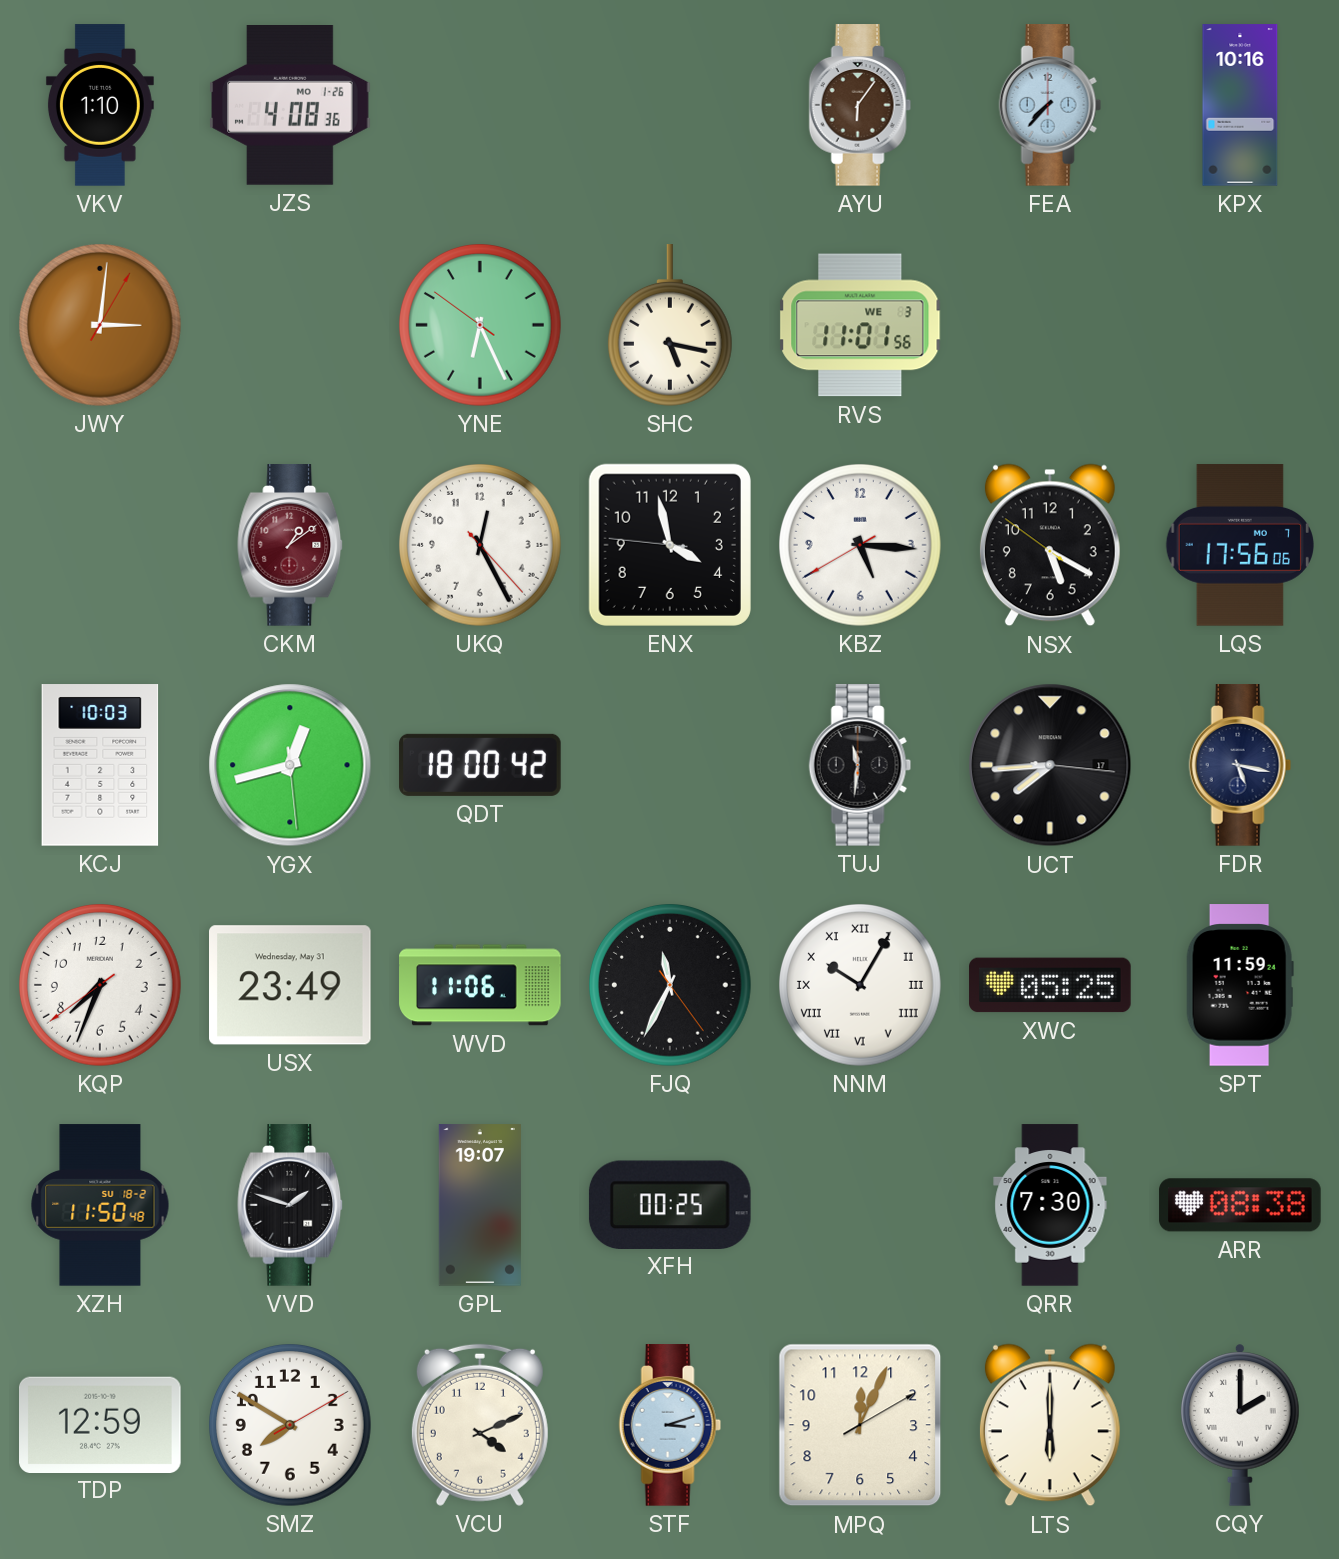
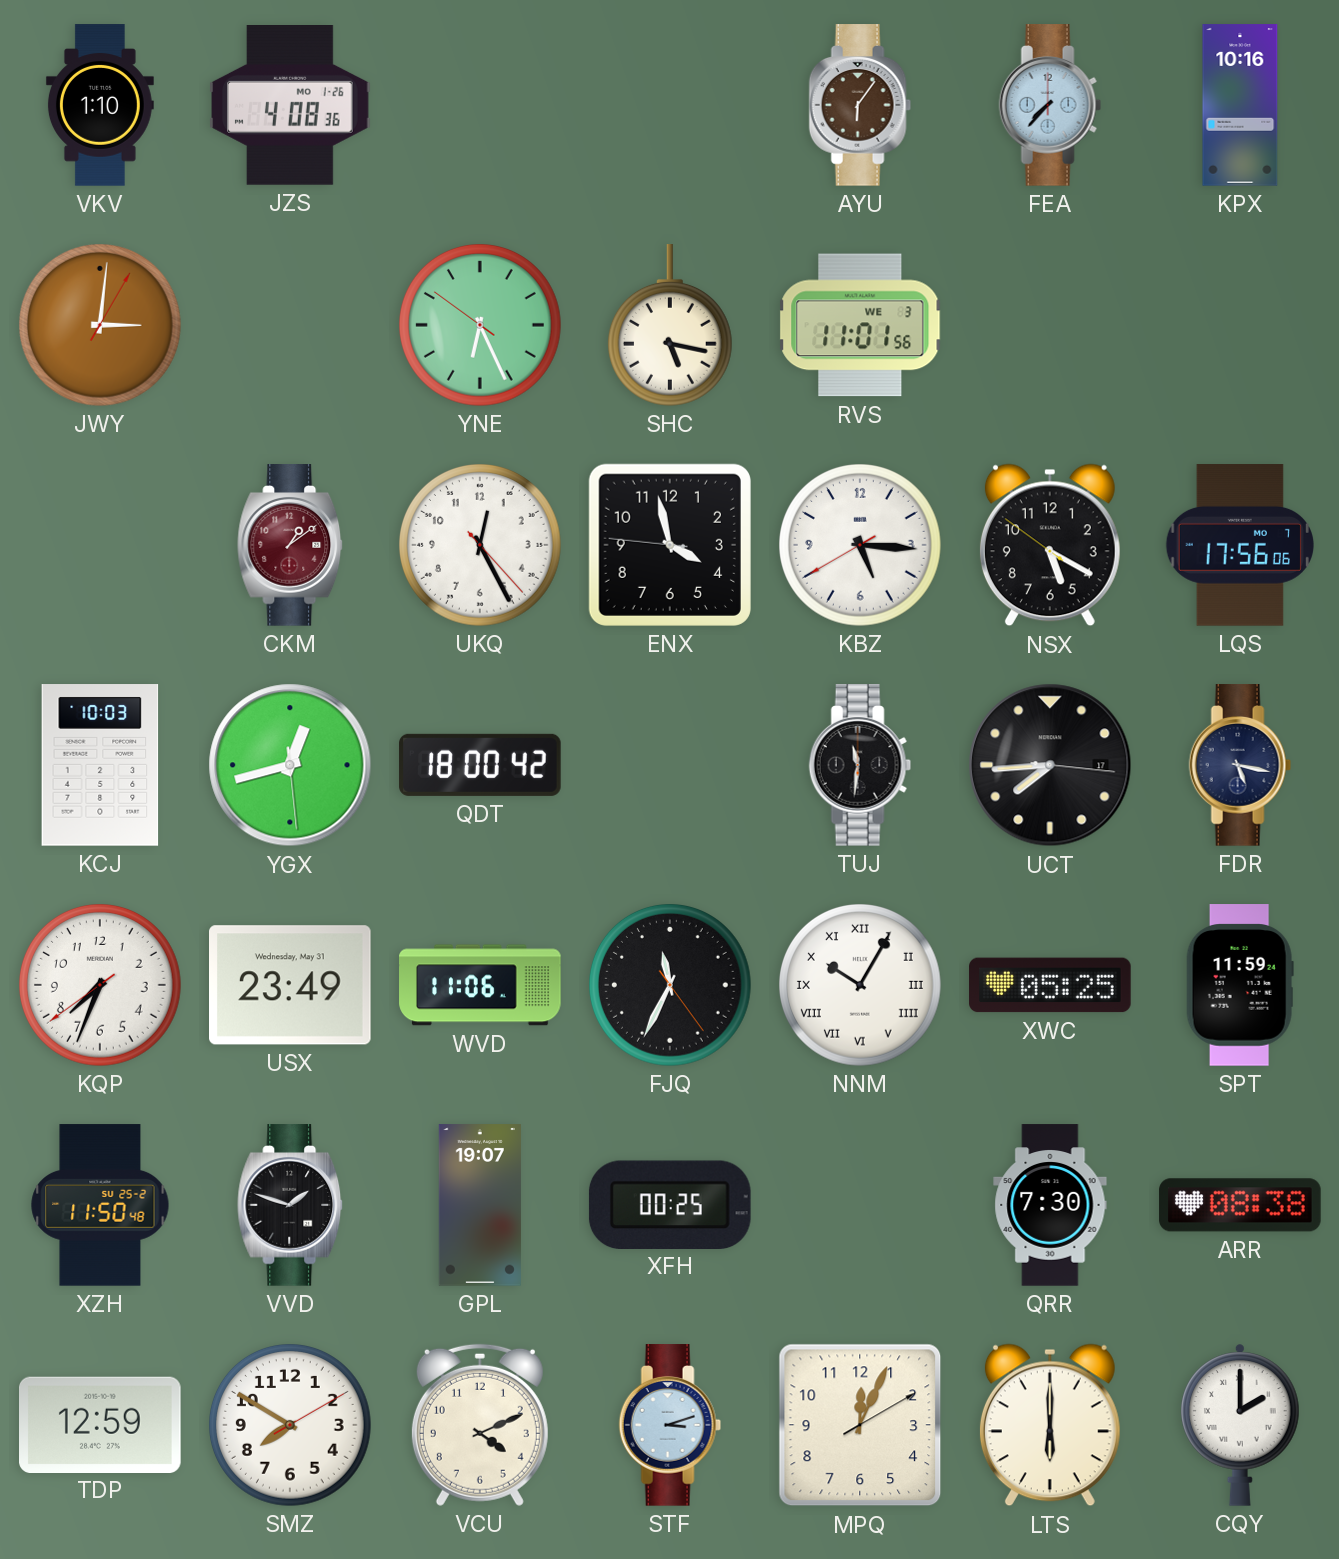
XZH date: SU 18-2 -> SU 25-2 (100, 1205)
